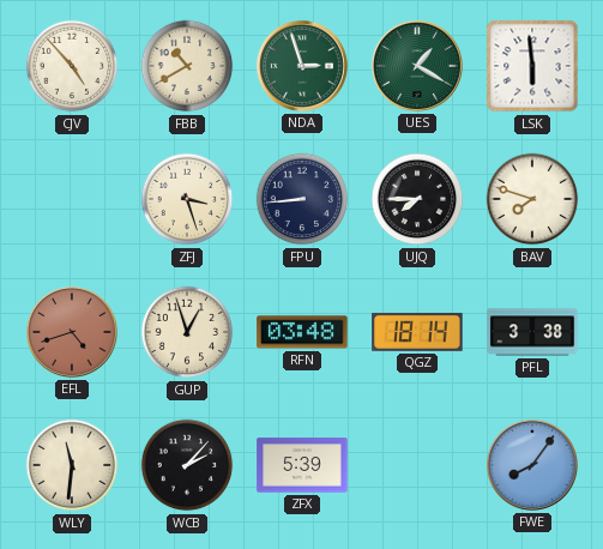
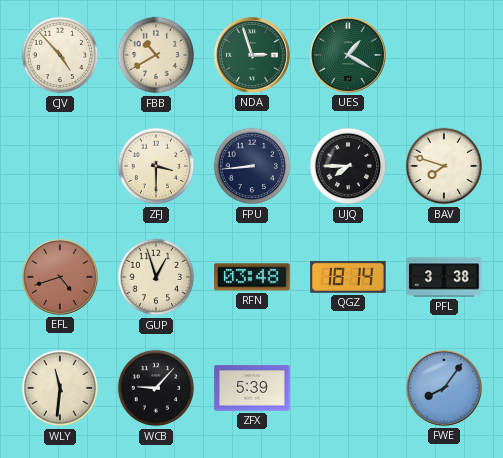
LSK: 5:59 -> none (532, 66)
ZFJ: 3:27 -> 3:30 (156, 166)
WCB: 2:07 -> 9:07 (156, 388)
